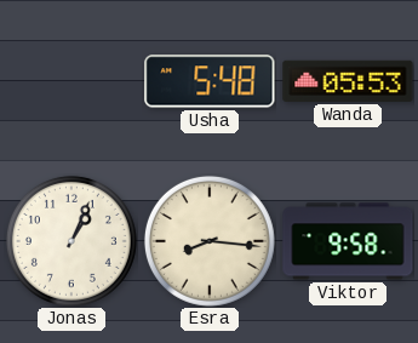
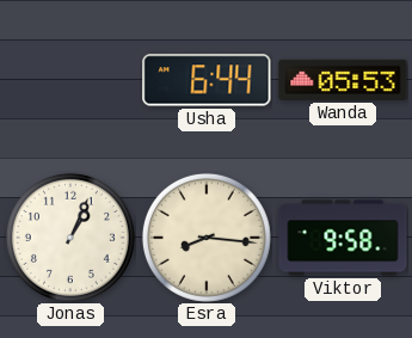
Usha: 5:48 -> 6:44 (207, 80)
